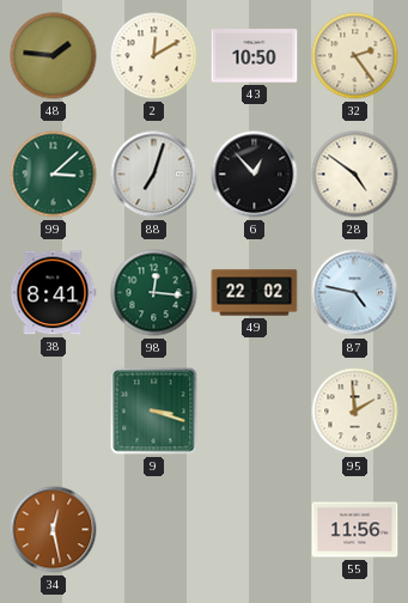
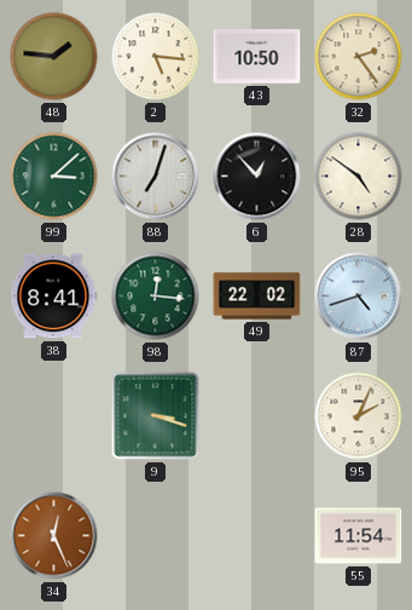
2: 12:10 -> 5:16 (156, 57)
87: 4:47 -> 4:42 (359, 297)
95: 1:59 -> 2:04 (359, 416)
34: 12:28 -> 12:26 (54, 536)
55: 11:56 -> 11:54 (359, 536)
